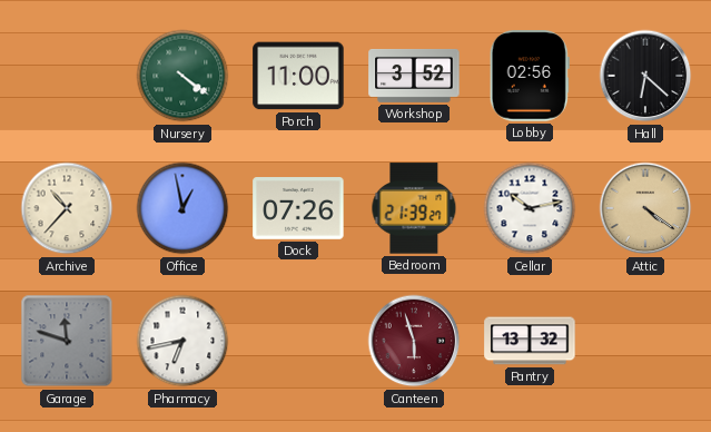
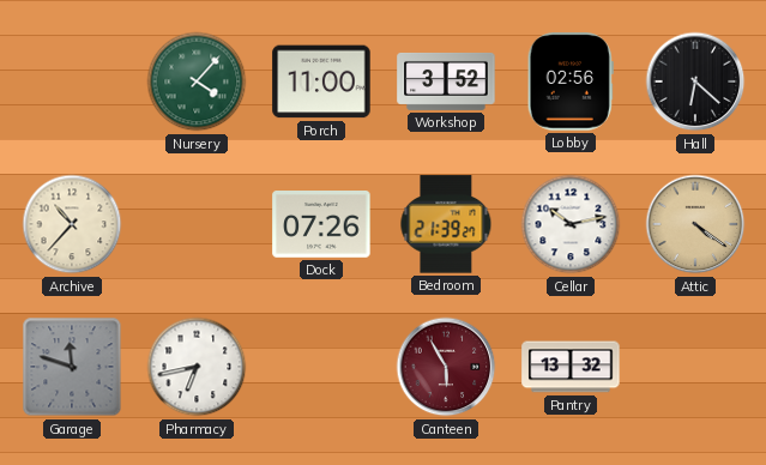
Nursery: 4:21 -> 4:07 (197, 81)
Office: 12:58 -> none (182, 208)
Canteen: 5:57 -> 5:55 (446, 367)
